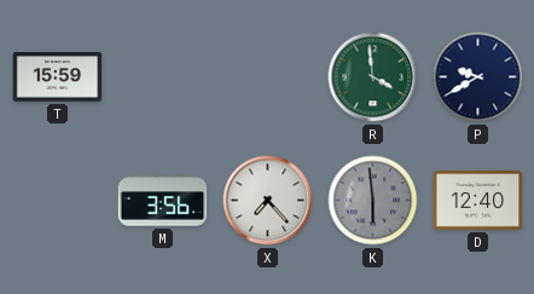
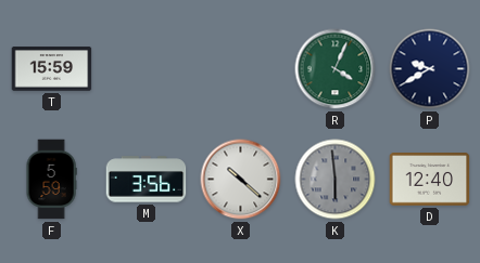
R: 3:59 -> 4:04 (336, 69)
F: none -> 5:59 (51, 180)
X: 7:23 -> 10:22 (241, 180)
